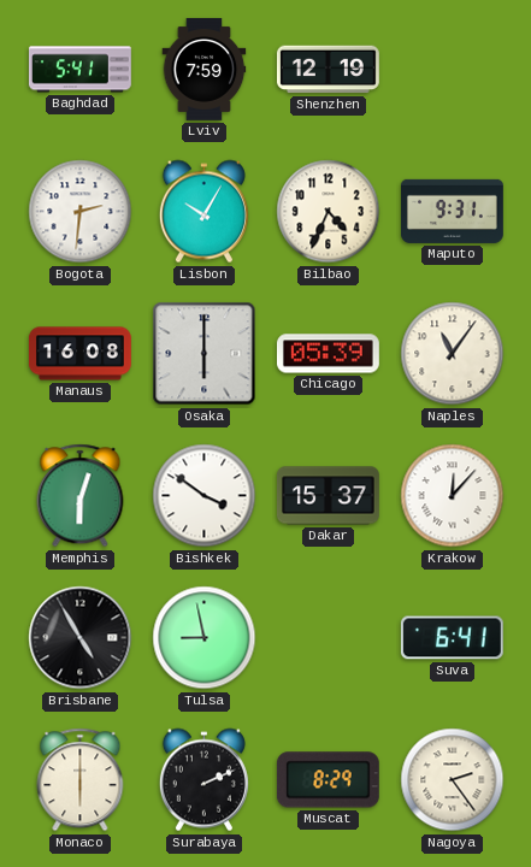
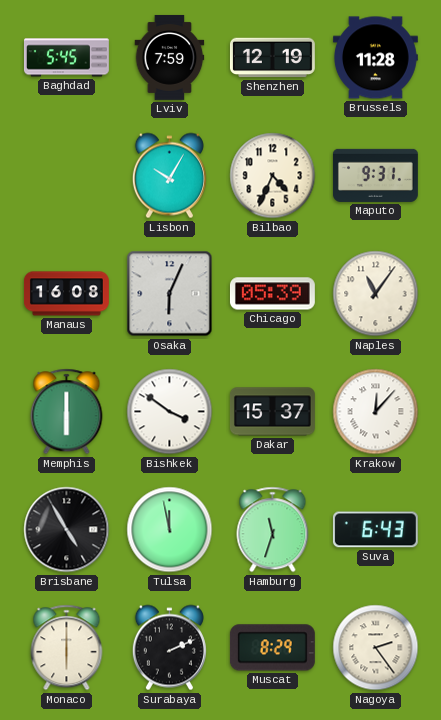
Baghdad: 5:41 -> 5:45 (66, 58)
Brussels: none -> 11:28 (375, 58)
Bogota: 2:31 -> none (81, 212)
Osaka: 6:00 -> 6:04 (170, 294)
Memphis: 6:03 -> 6:00 (67, 412)
Tulsa: 8:58 -> 11:58 (170, 530)
Hamburg: none -> 11:33 (273, 530)
Suva: 6:41 -> 6:43 (375, 530)
